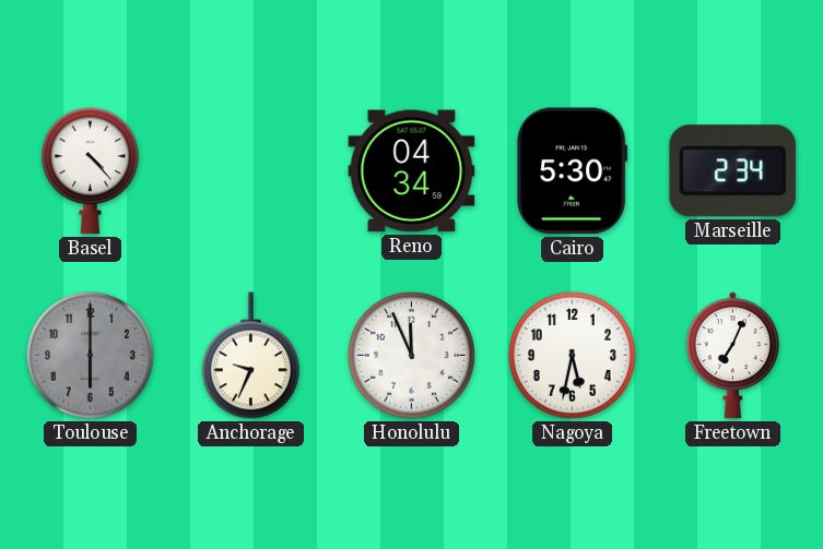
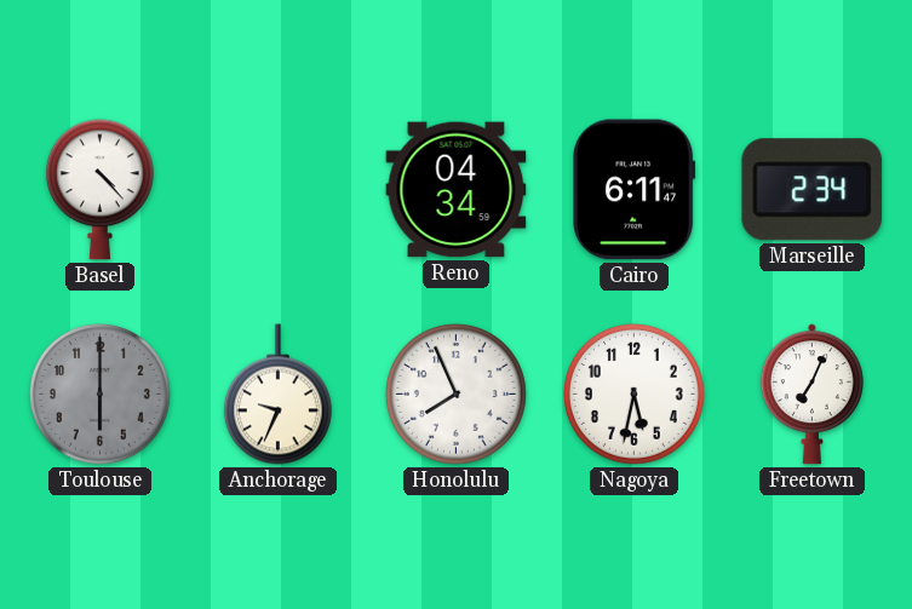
Cairo: 5:30 -> 6:11 (635, 190)
Honolulu: 11:56 -> 7:56 (455, 393)
